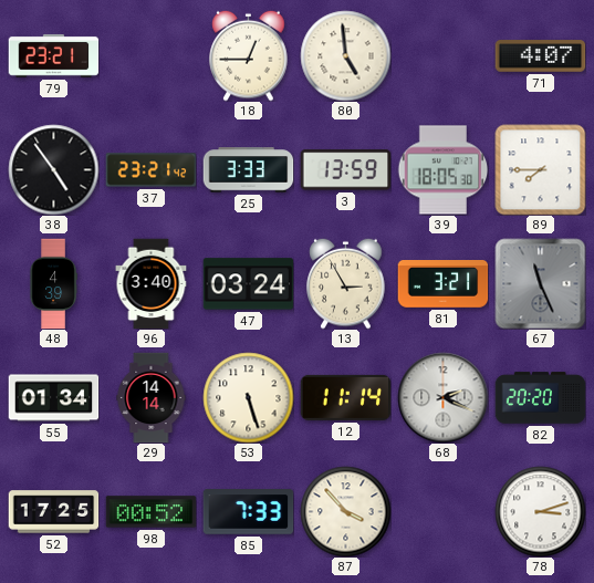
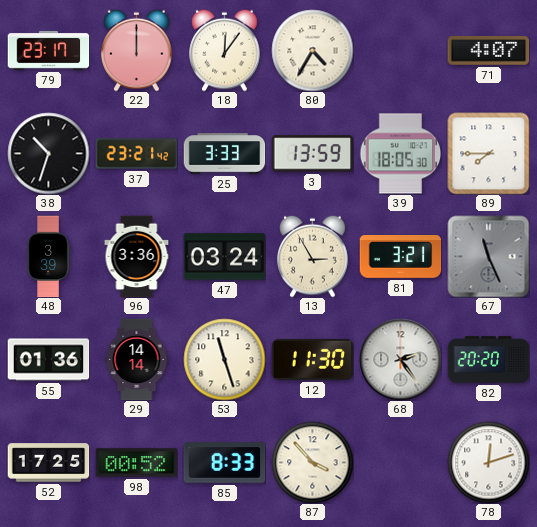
79: 23:21 -> 23:17 (48, 51)
22: none -> 12:00 (137, 50)
18: 12:45 -> 12:06 (225, 50)
80: 4:59 -> 4:35 (312, 50)
38: 4:54 -> 10:33 (48, 153)
48: 4:39 -> 3:39 (48, 256)
96: 3:40 -> 3:36 (137, 256)
55: 01:34 -> 01:36 (48, 360)
53: 5:27 -> 11:27 (224, 359)
12: 11:14 -> 11:30 (312, 359)
68: 2:19 -> 2:24 (400, 359)
85: 7:33 -> 8:33 (224, 463)
78: 3:12 -> 12:12 (488, 462)
